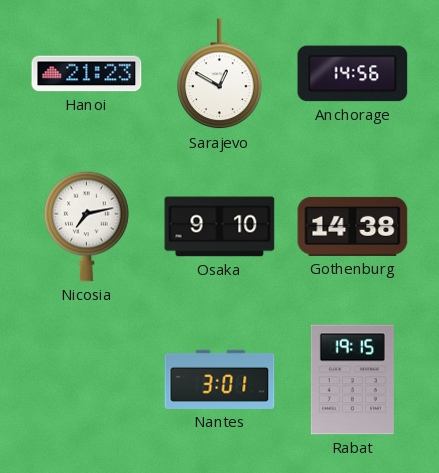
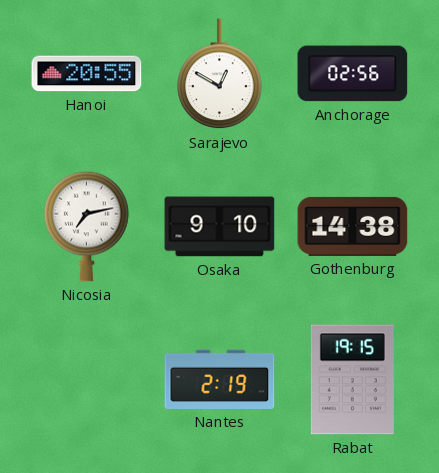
Hanoi: 21:23 -> 20:55 (87, 74)
Anchorage: 14:56 -> 02:56 (353, 74)
Nantes: 3:01 -> 2:19 (220, 379)
